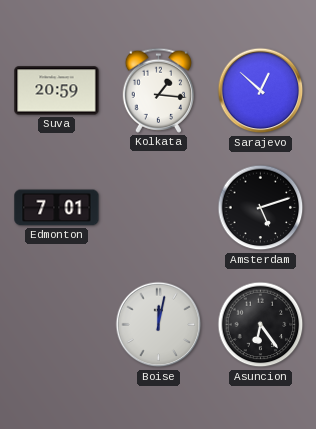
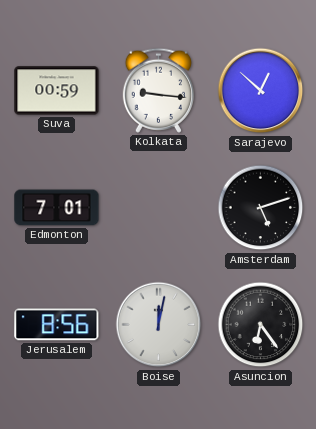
Suva: 20:59 -> 00:59 (57, 91)
Kolkata: 1:16 -> 9:16 (158, 90)
Jerusalem: none -> 8:56 (57, 325)
